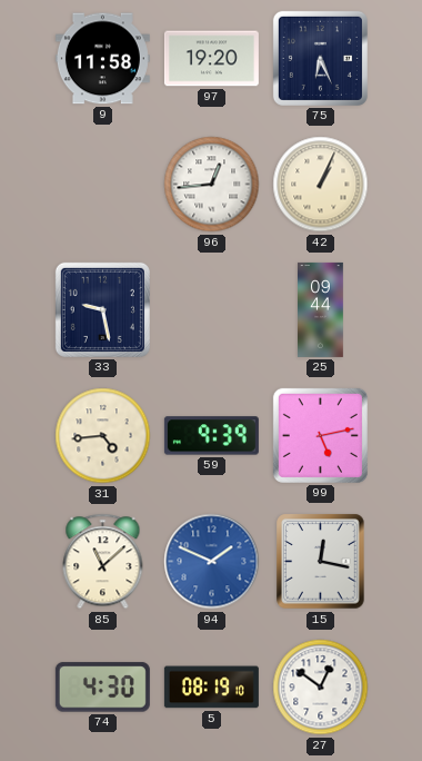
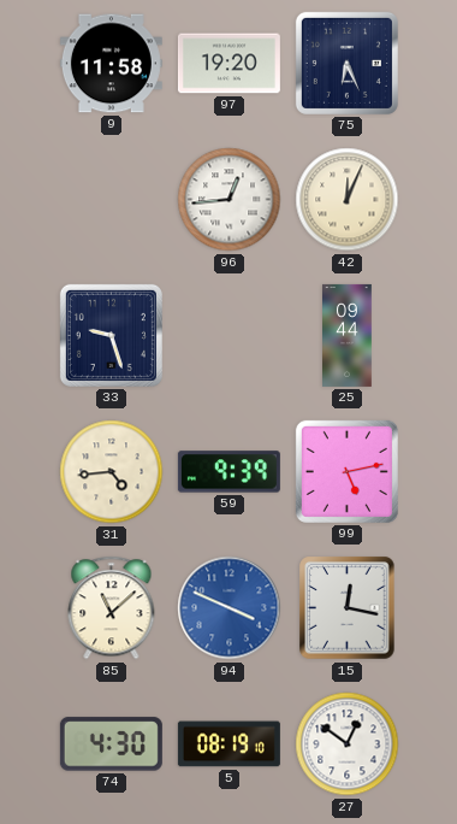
42: 1:04 -> 12:04 (348, 200)
33: 9:28 -> 9:27 (111, 335)
94: 1:49 -> 3:49 (230, 608)
